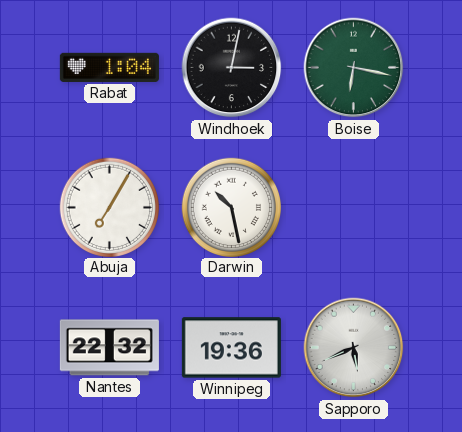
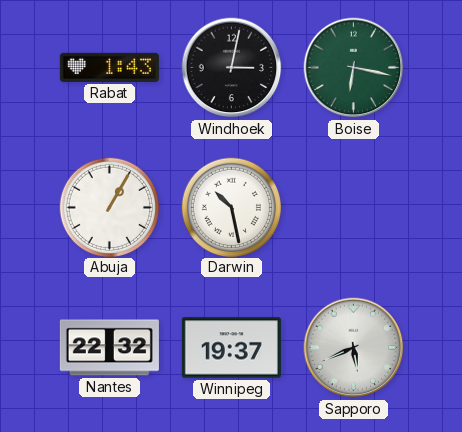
Rabat: 1:04 -> 1:43 (109, 67)
Abuja: 7:05 -> 1:05 (109, 207)
Winnipeg: 19:36 -> 19:37 (231, 348)
